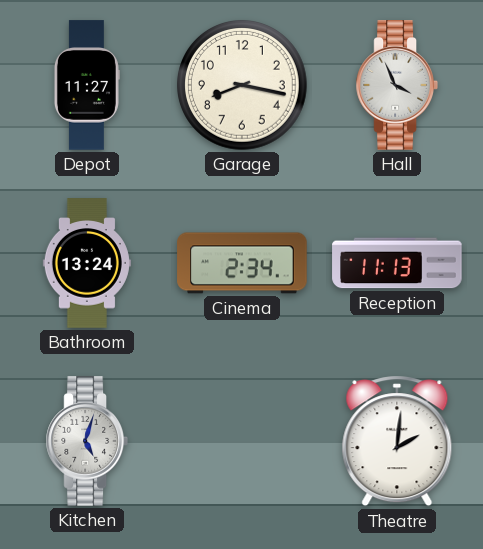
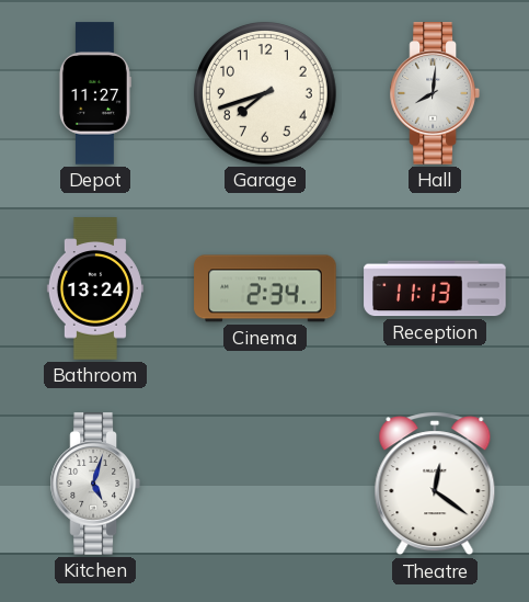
Garage: 8:17 -> 7:42 (266, 94)
Hall: 3:56 -> 8:01 (435, 93)
Theatre: 2:01 -> 12:21 (435, 484)
